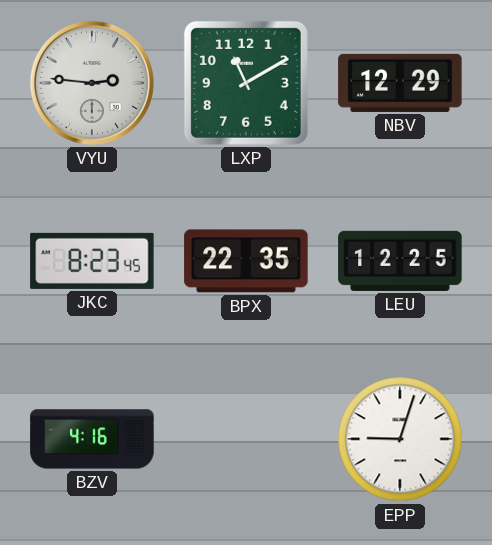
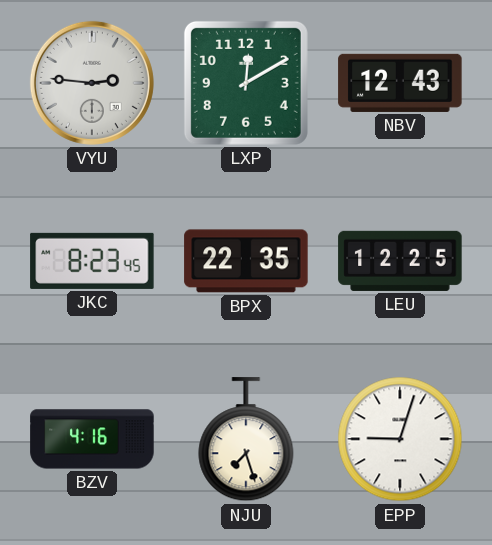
LXP: 11:10 -> 12:10 (246, 83)
NBV: 12:29 -> 12:43 (400, 83)
NJU: none -> 7:27 (246, 440)
